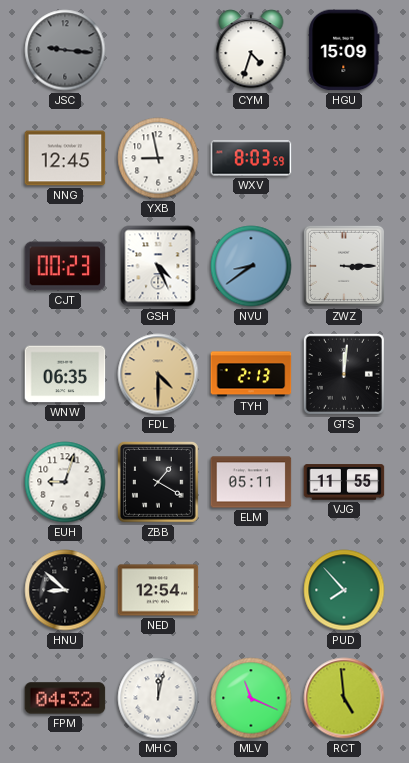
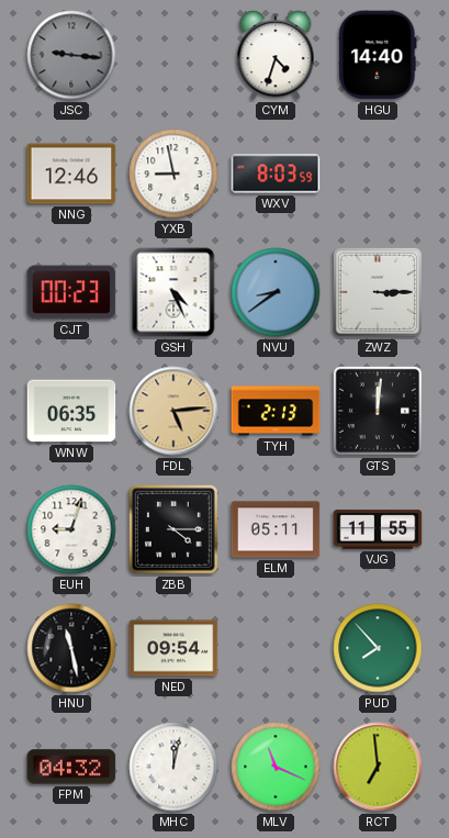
HGU: 15:09 -> 14:40 (378, 55)
NNG: 12:45 -> 12:46 (71, 174)
FDL: 4:30 -> 5:14 (173, 411)
ZBB: 1:20 -> 4:15 (173, 529)
HNU: 8:52 -> 11:28 (71, 648)
NED: 12:54 -> 09:54 (173, 648)
RCT: 4:59 -> 6:59 (378, 767)
